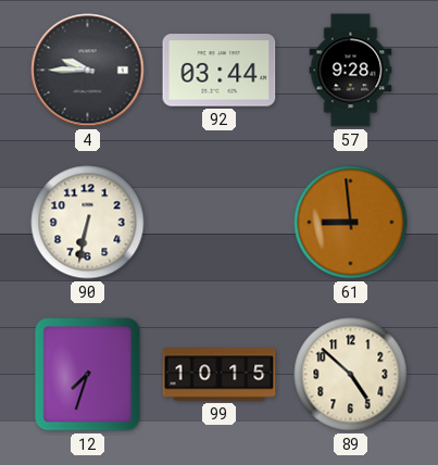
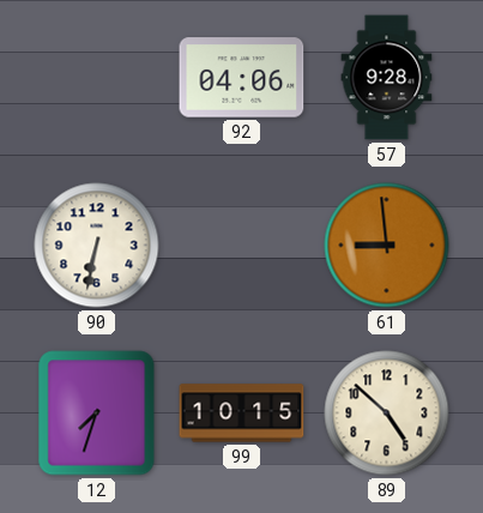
4: 9:45 -> none (88, 71)
92: 03:44 -> 04:06 (242, 78)
